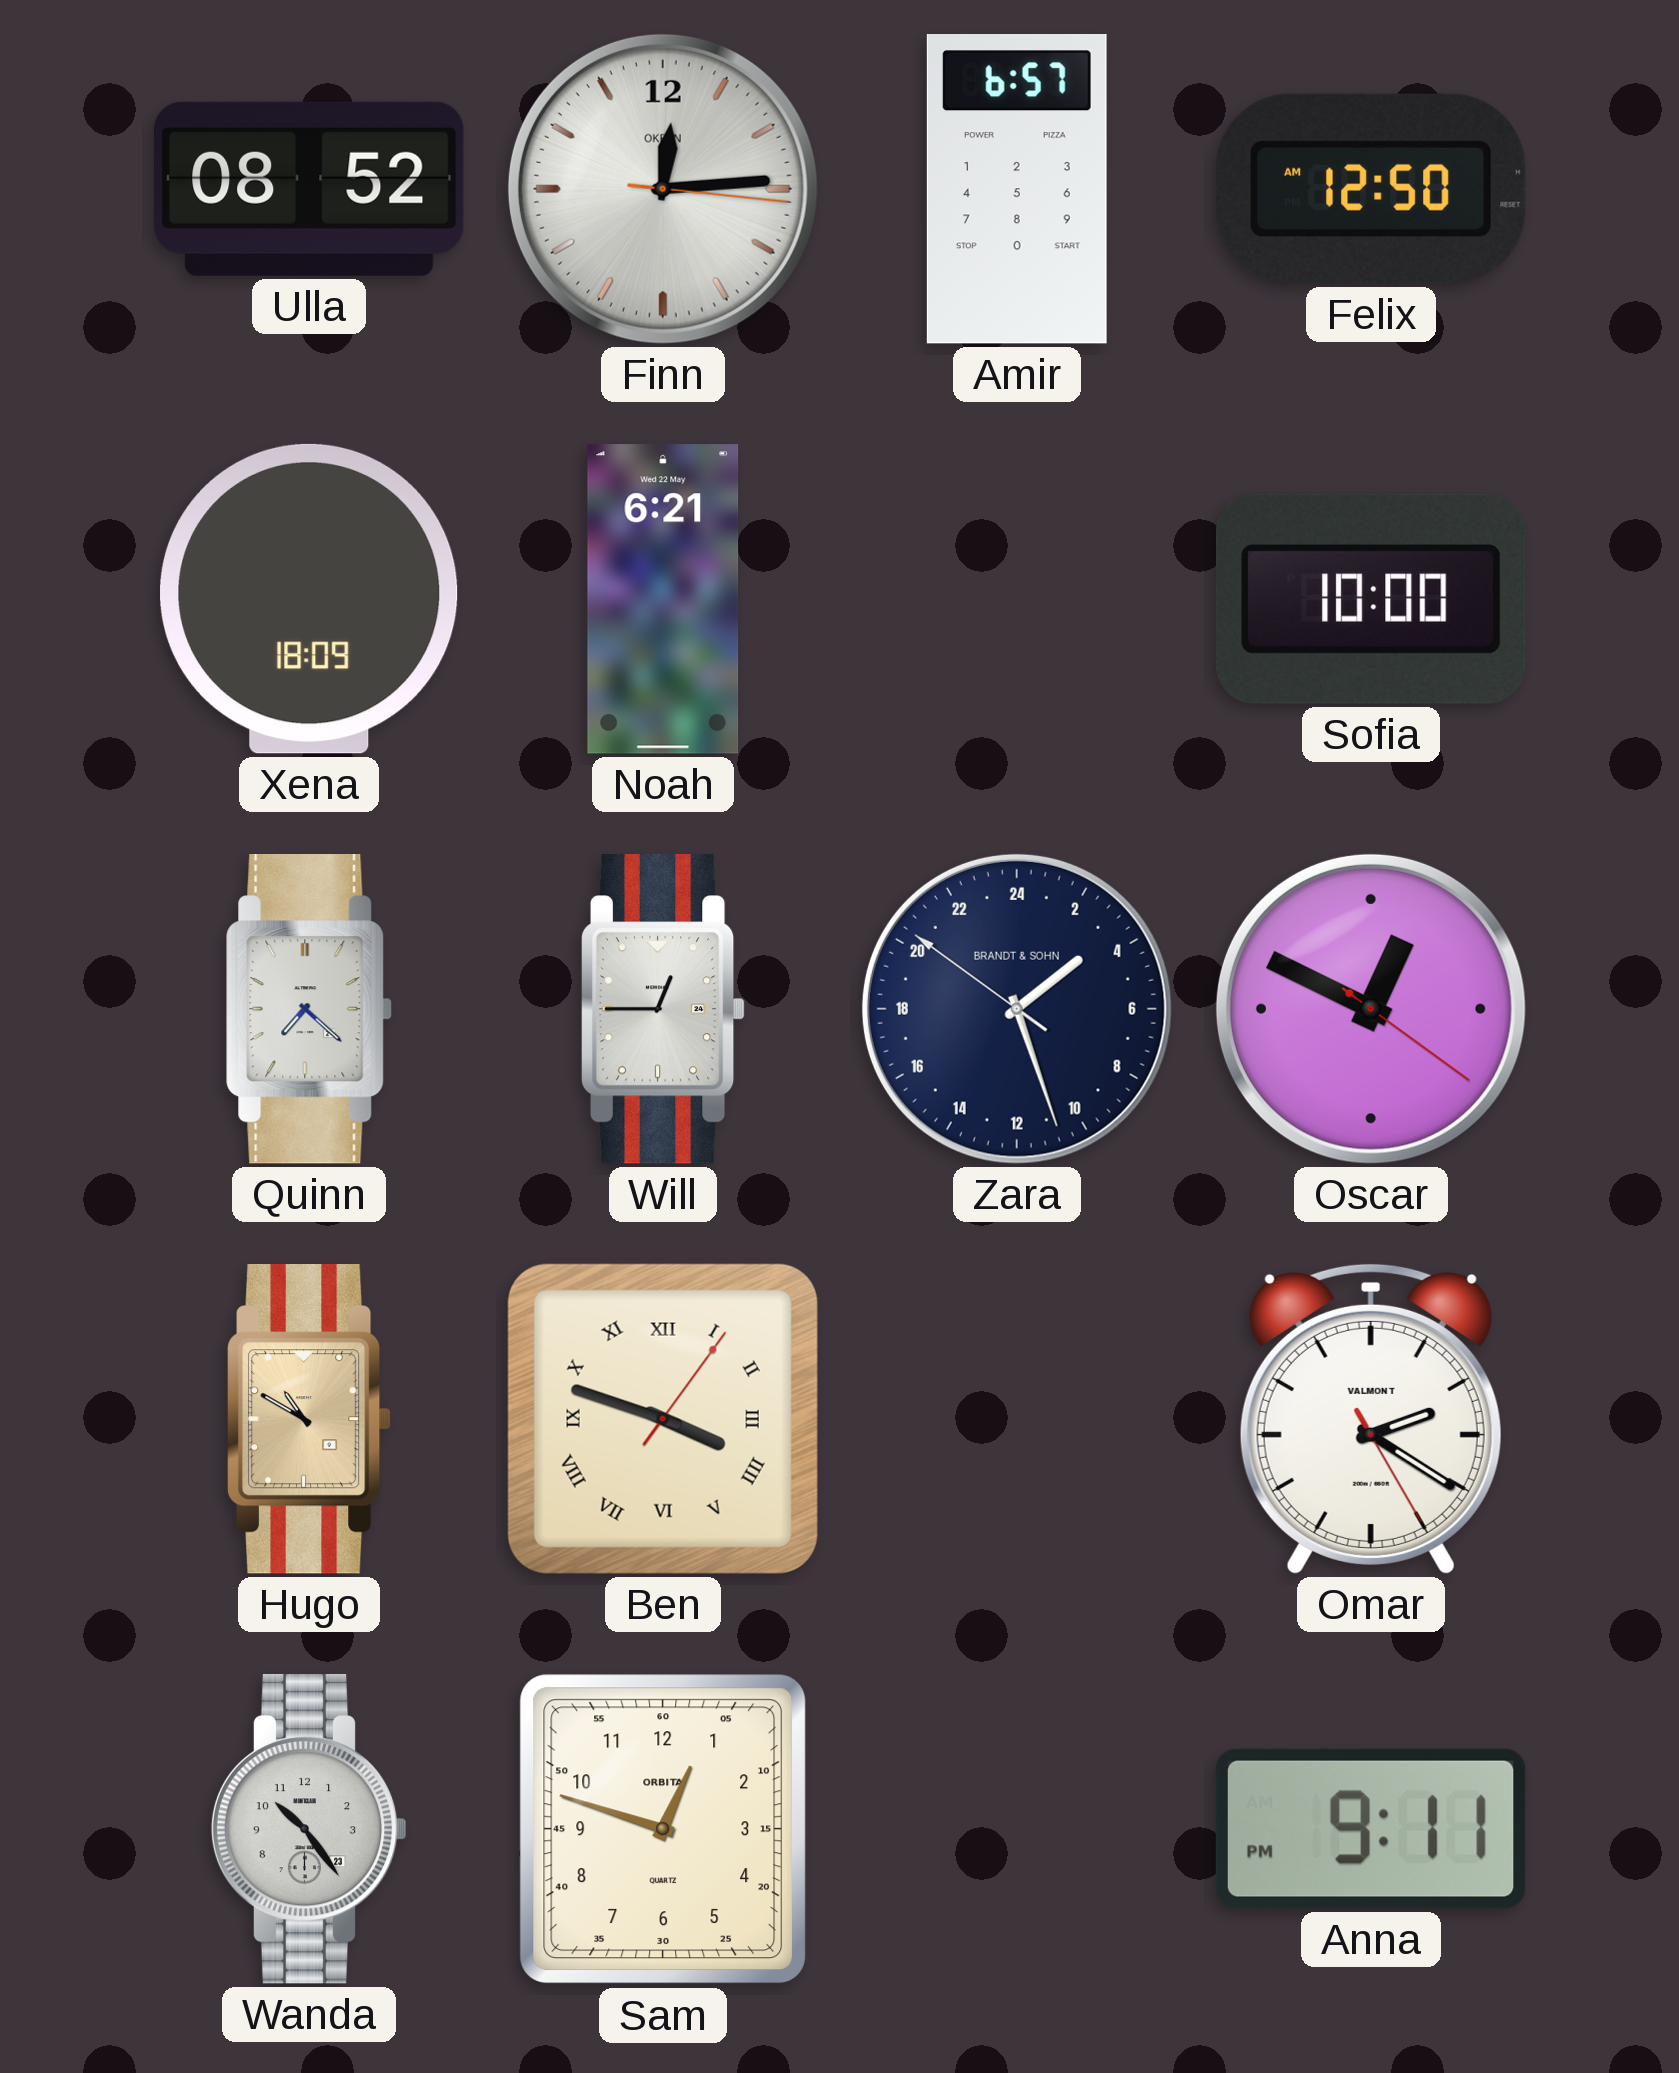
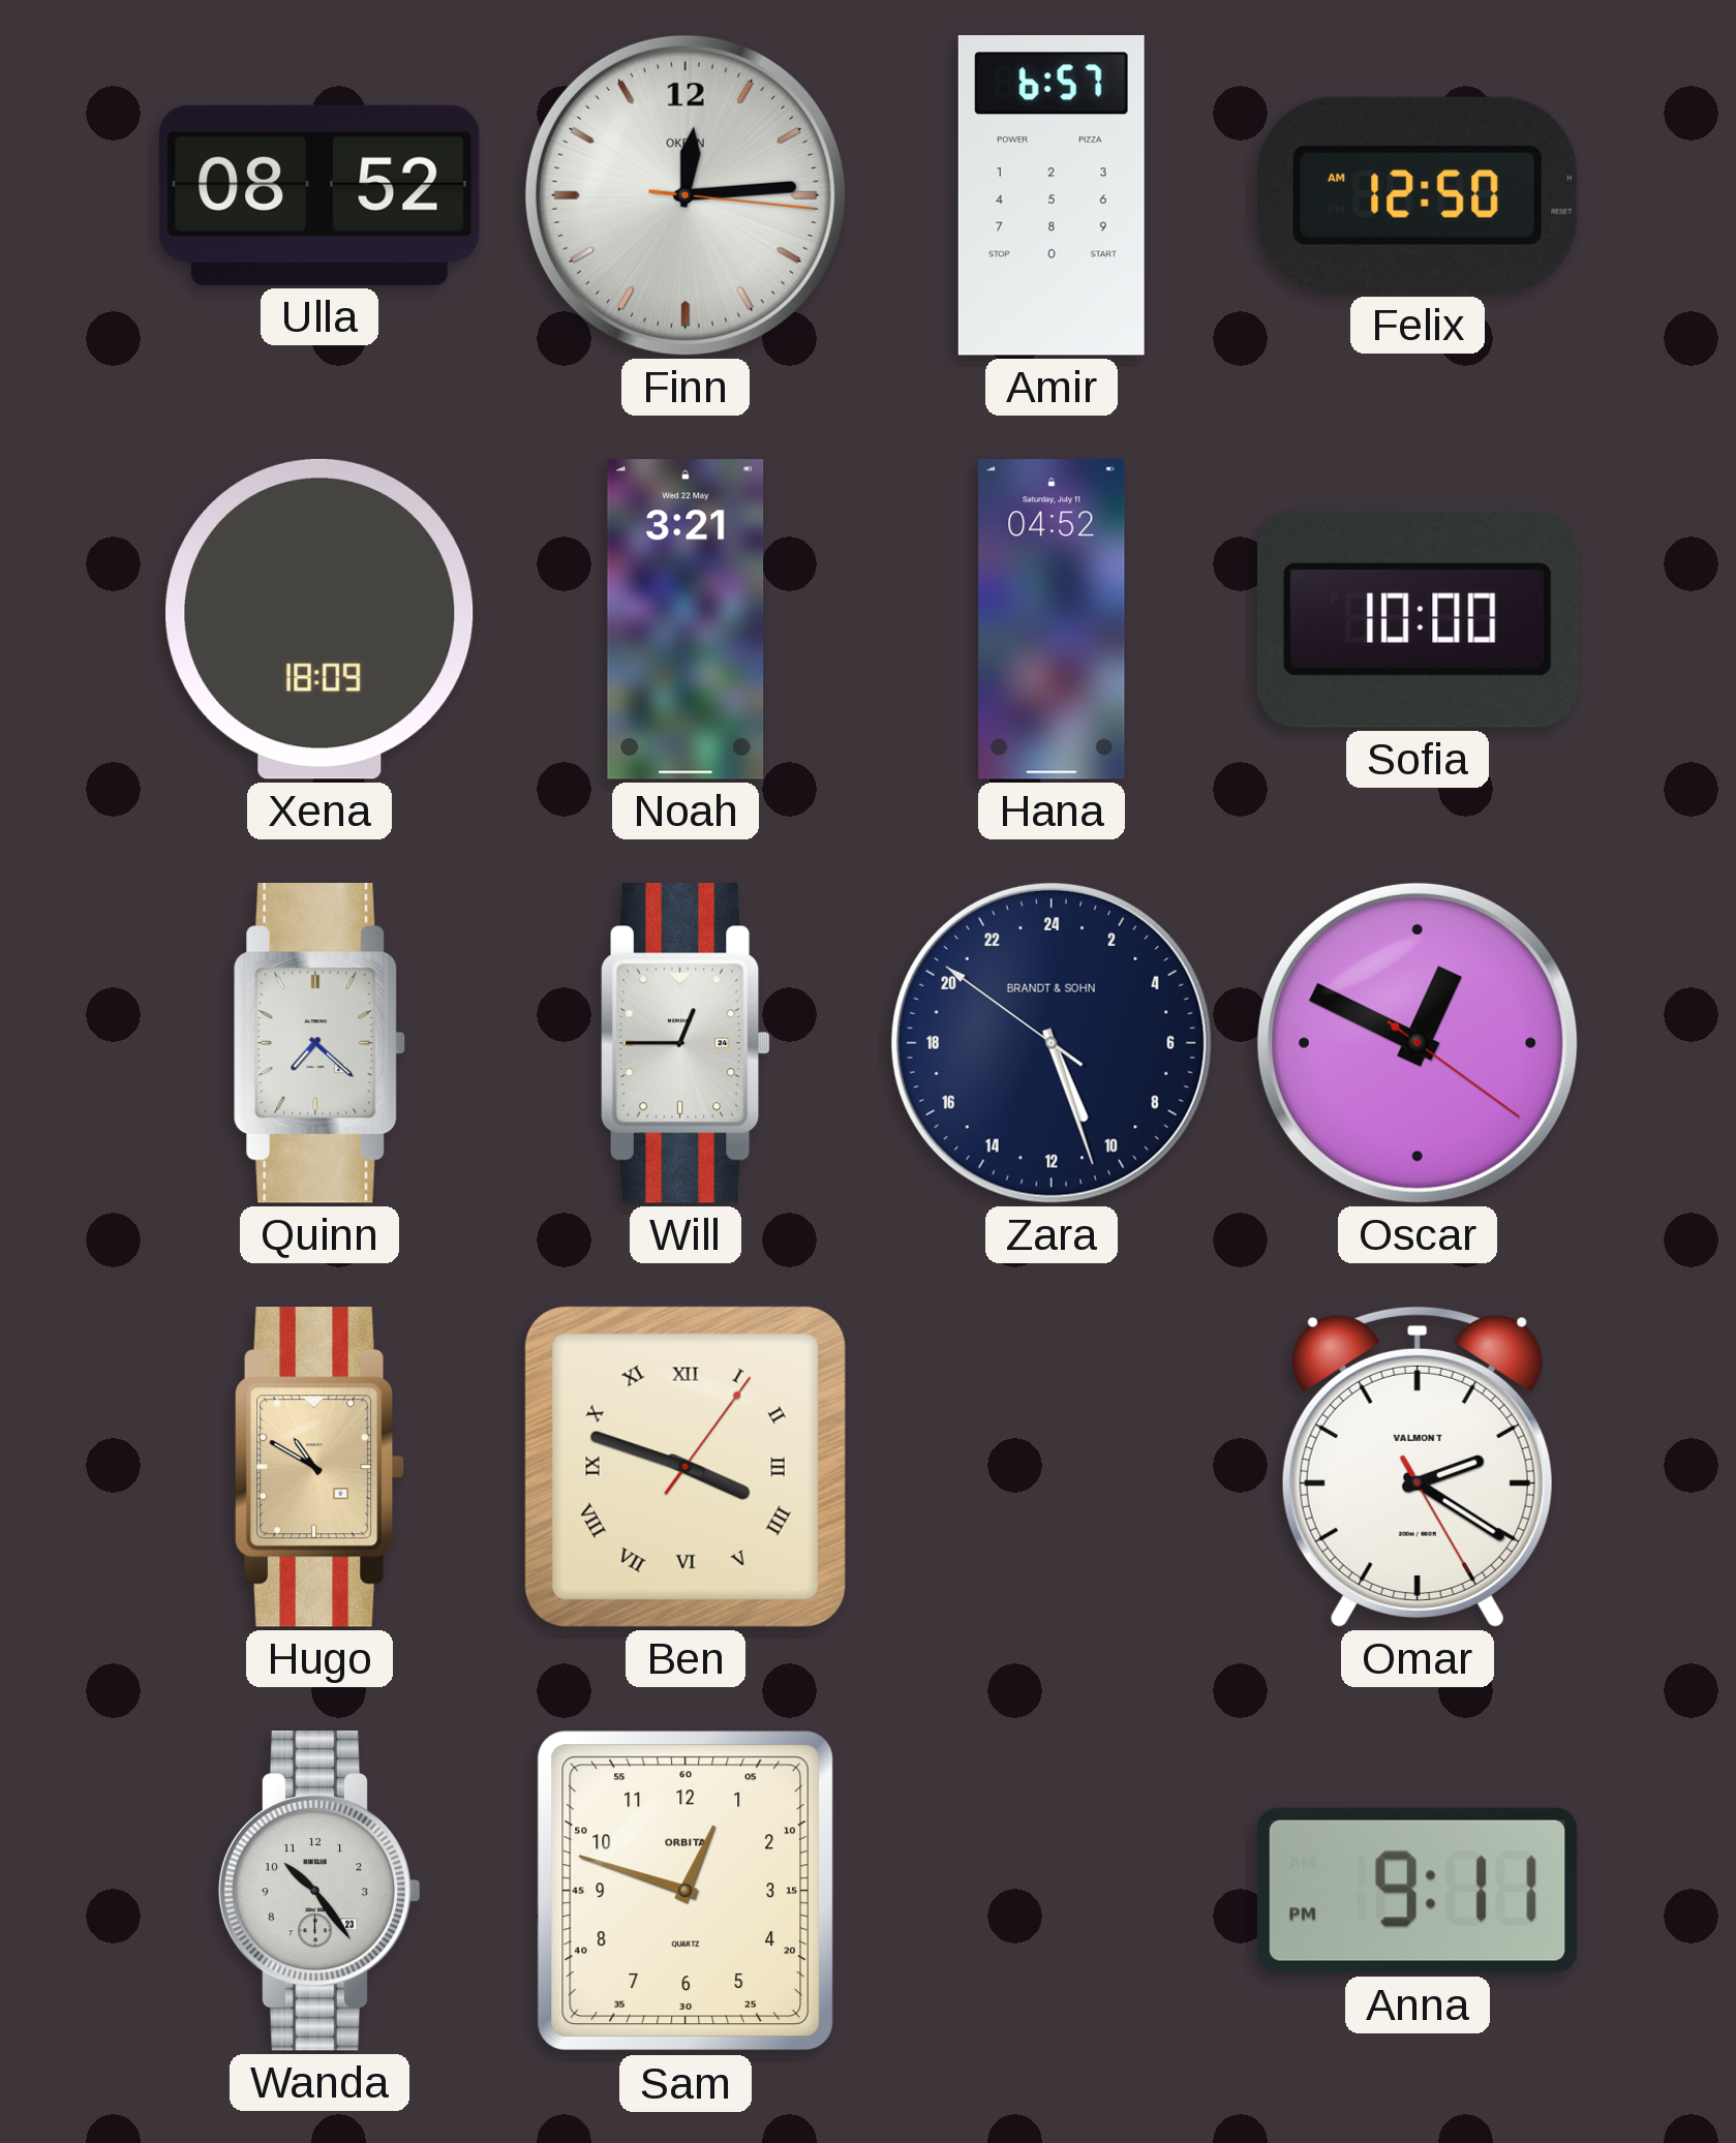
Noah: 6:21 -> 3:21 (686, 619)
Hana: none -> 04:52 (1052, 619)
Zara: 3:26 -> 10:26 (1052, 1043)
